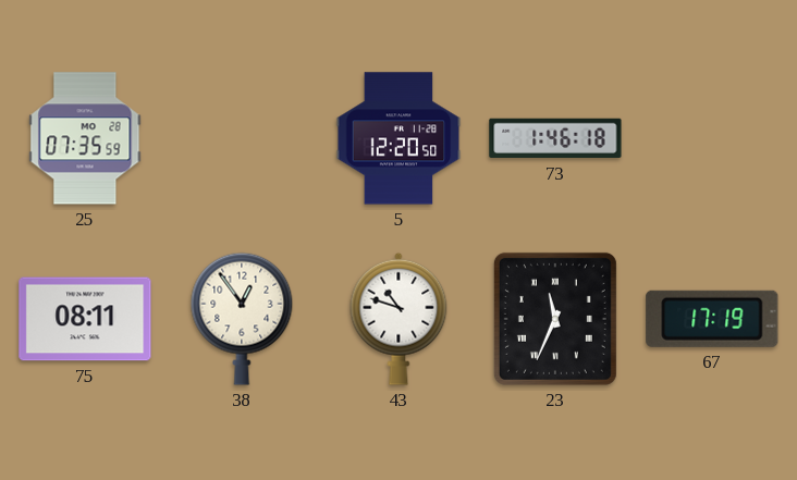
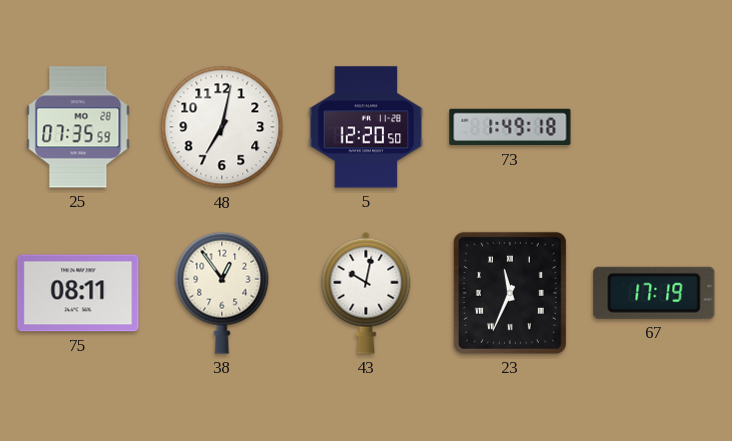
48: none -> 7:02 (222, 127)
73: 1:46 -> 1:49 (510, 127)
43: 10:48 -> 10:02 (366, 293)
